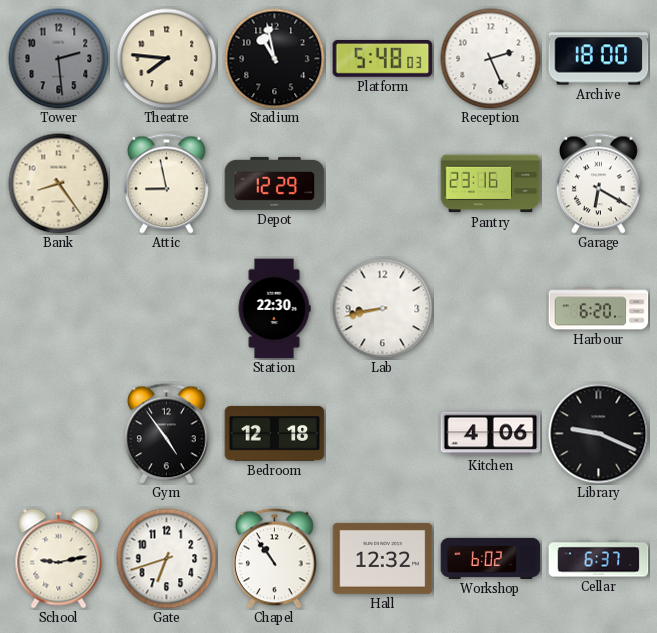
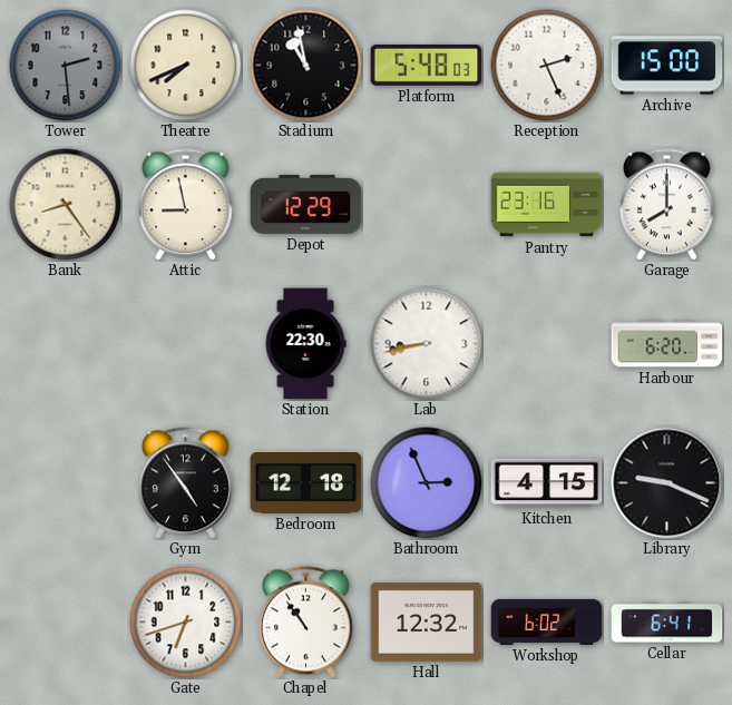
Theatre: 7:46 -> 7:41 (186, 66)
Archive: 18:00 -> 15:00 (667, 66)
Garage: 6:20 -> 8:00 (666, 205)
Bathroom: none -> 2:56 (427, 483)
Kitchen: 4:06 -> 4:15 (547, 483)
School: 9:13 -> none (59, 559)
Cellar: 6:37 -> 6:41 (667, 623)
